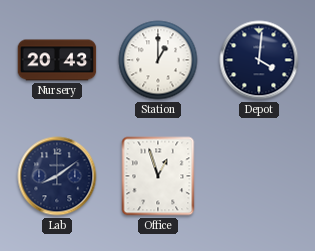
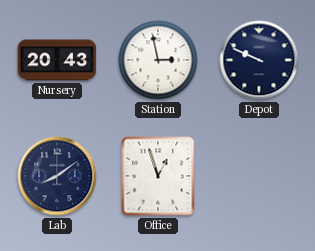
Station: 1:00 -> 2:58 (158, 60)
Depot: 4:01 -> 9:49 (259, 60)
